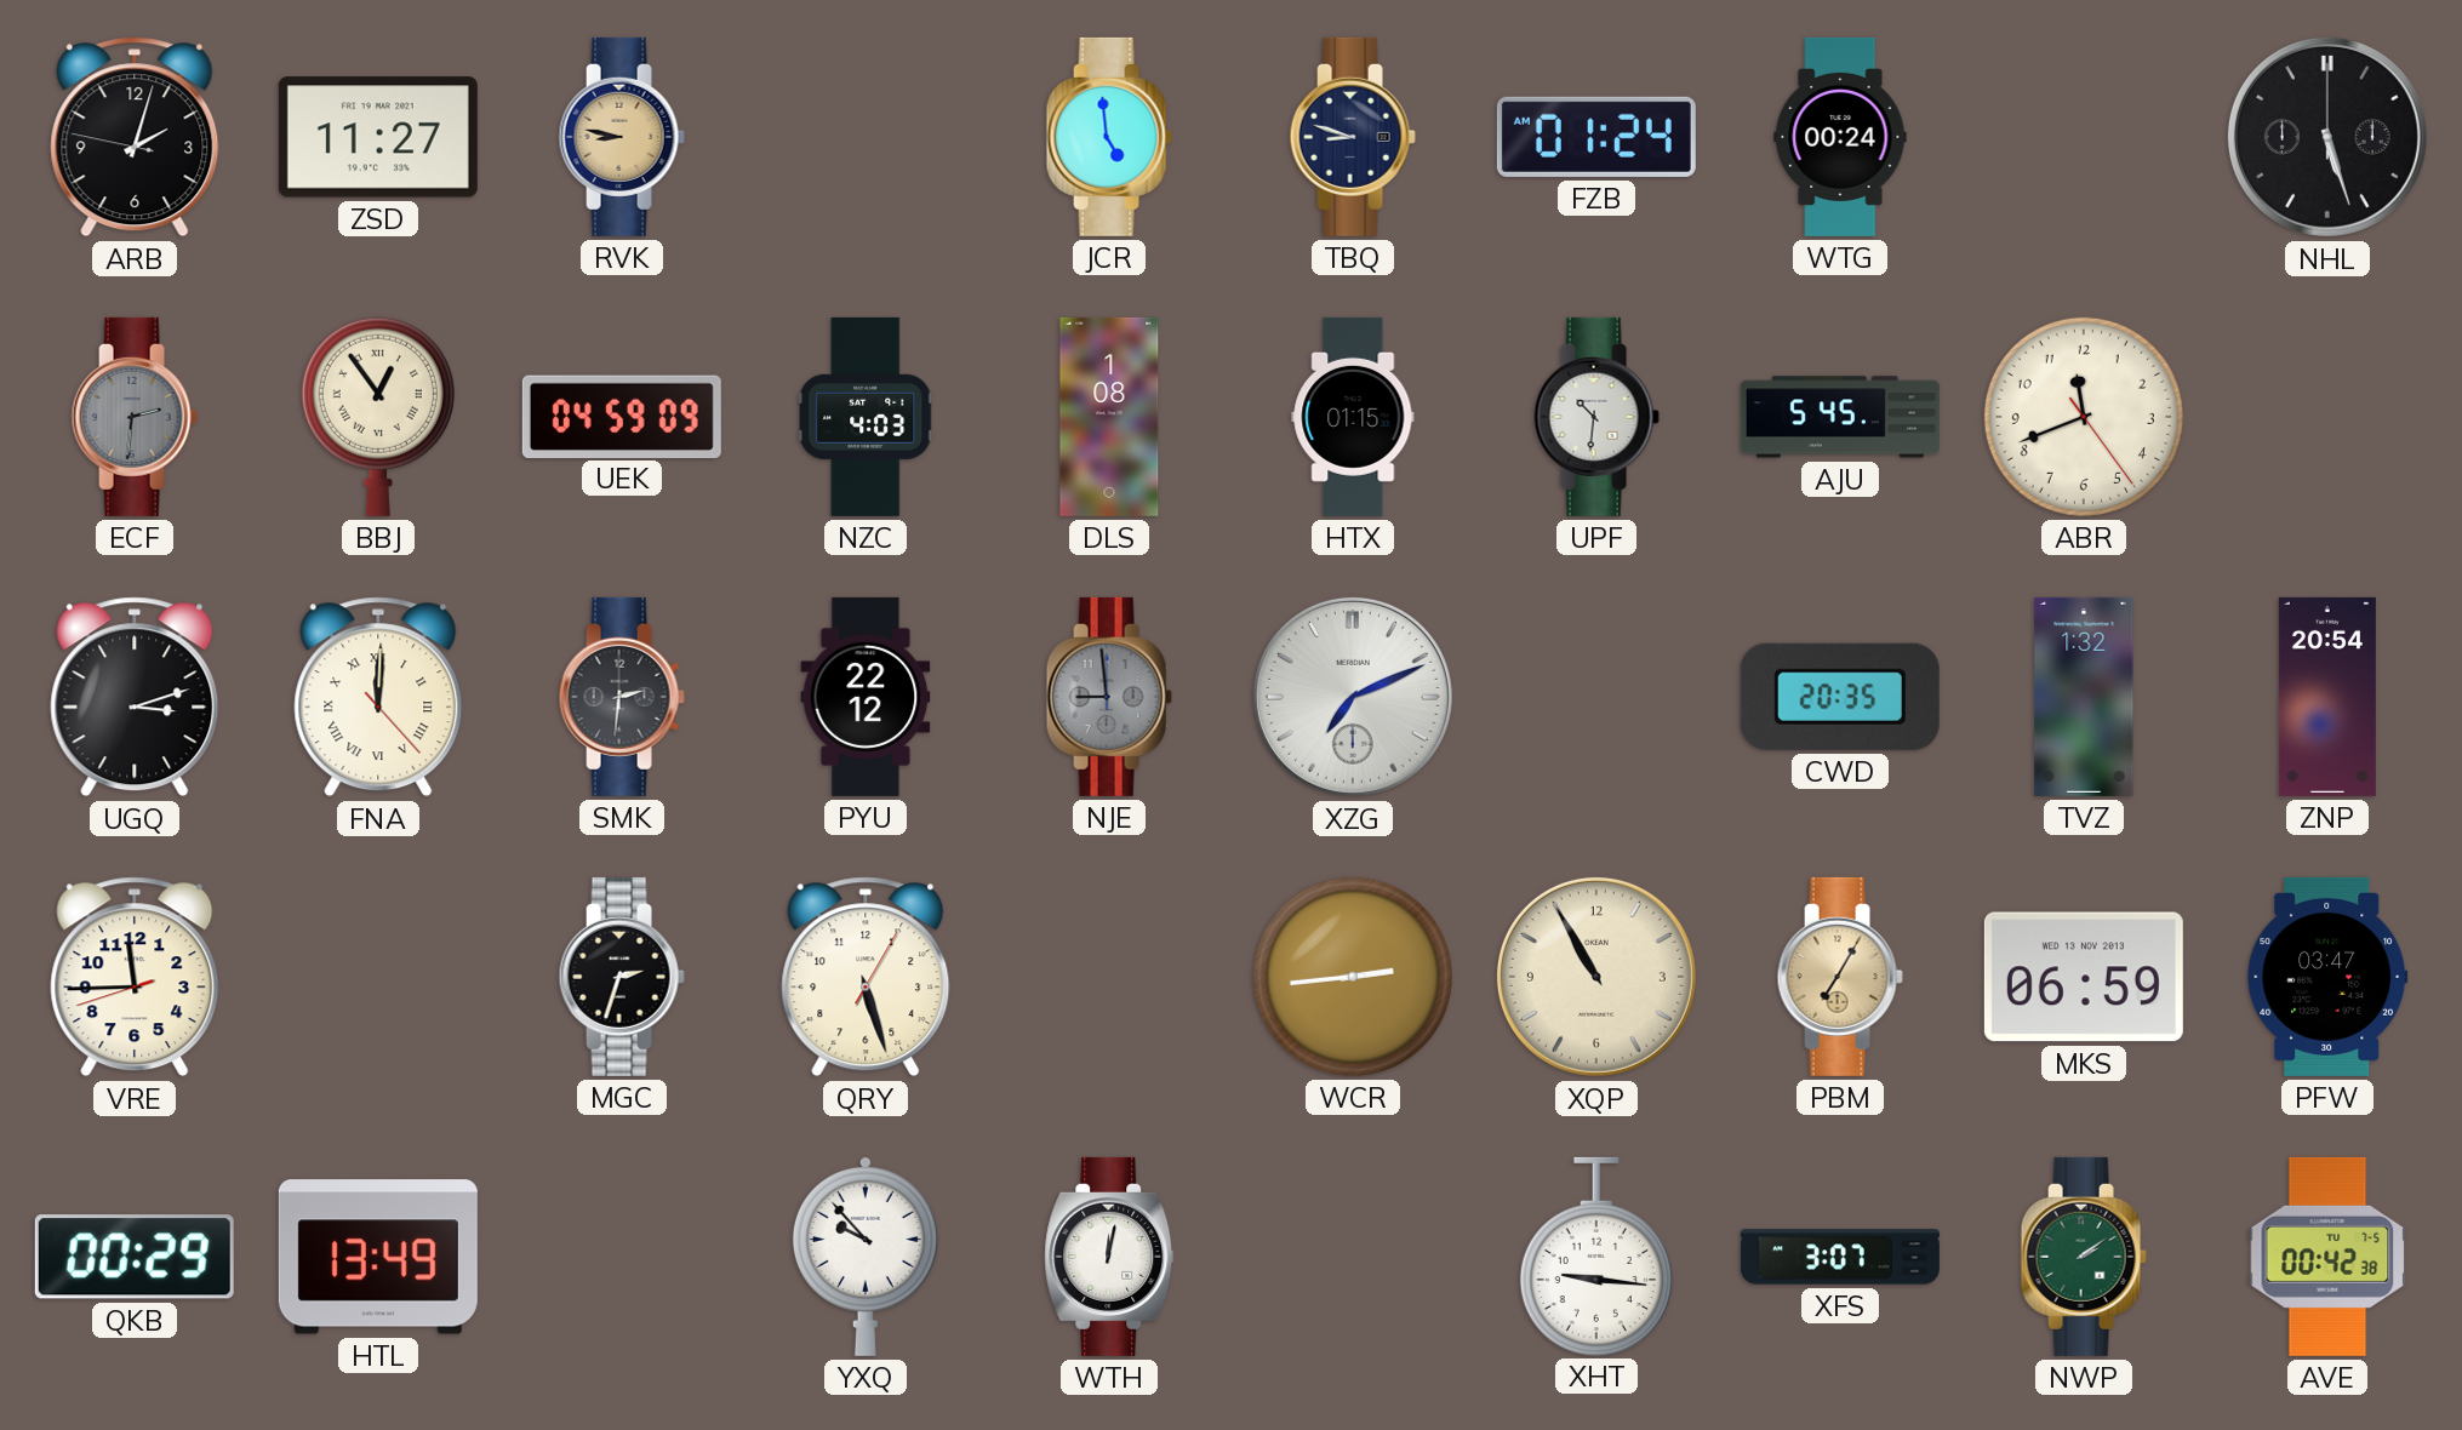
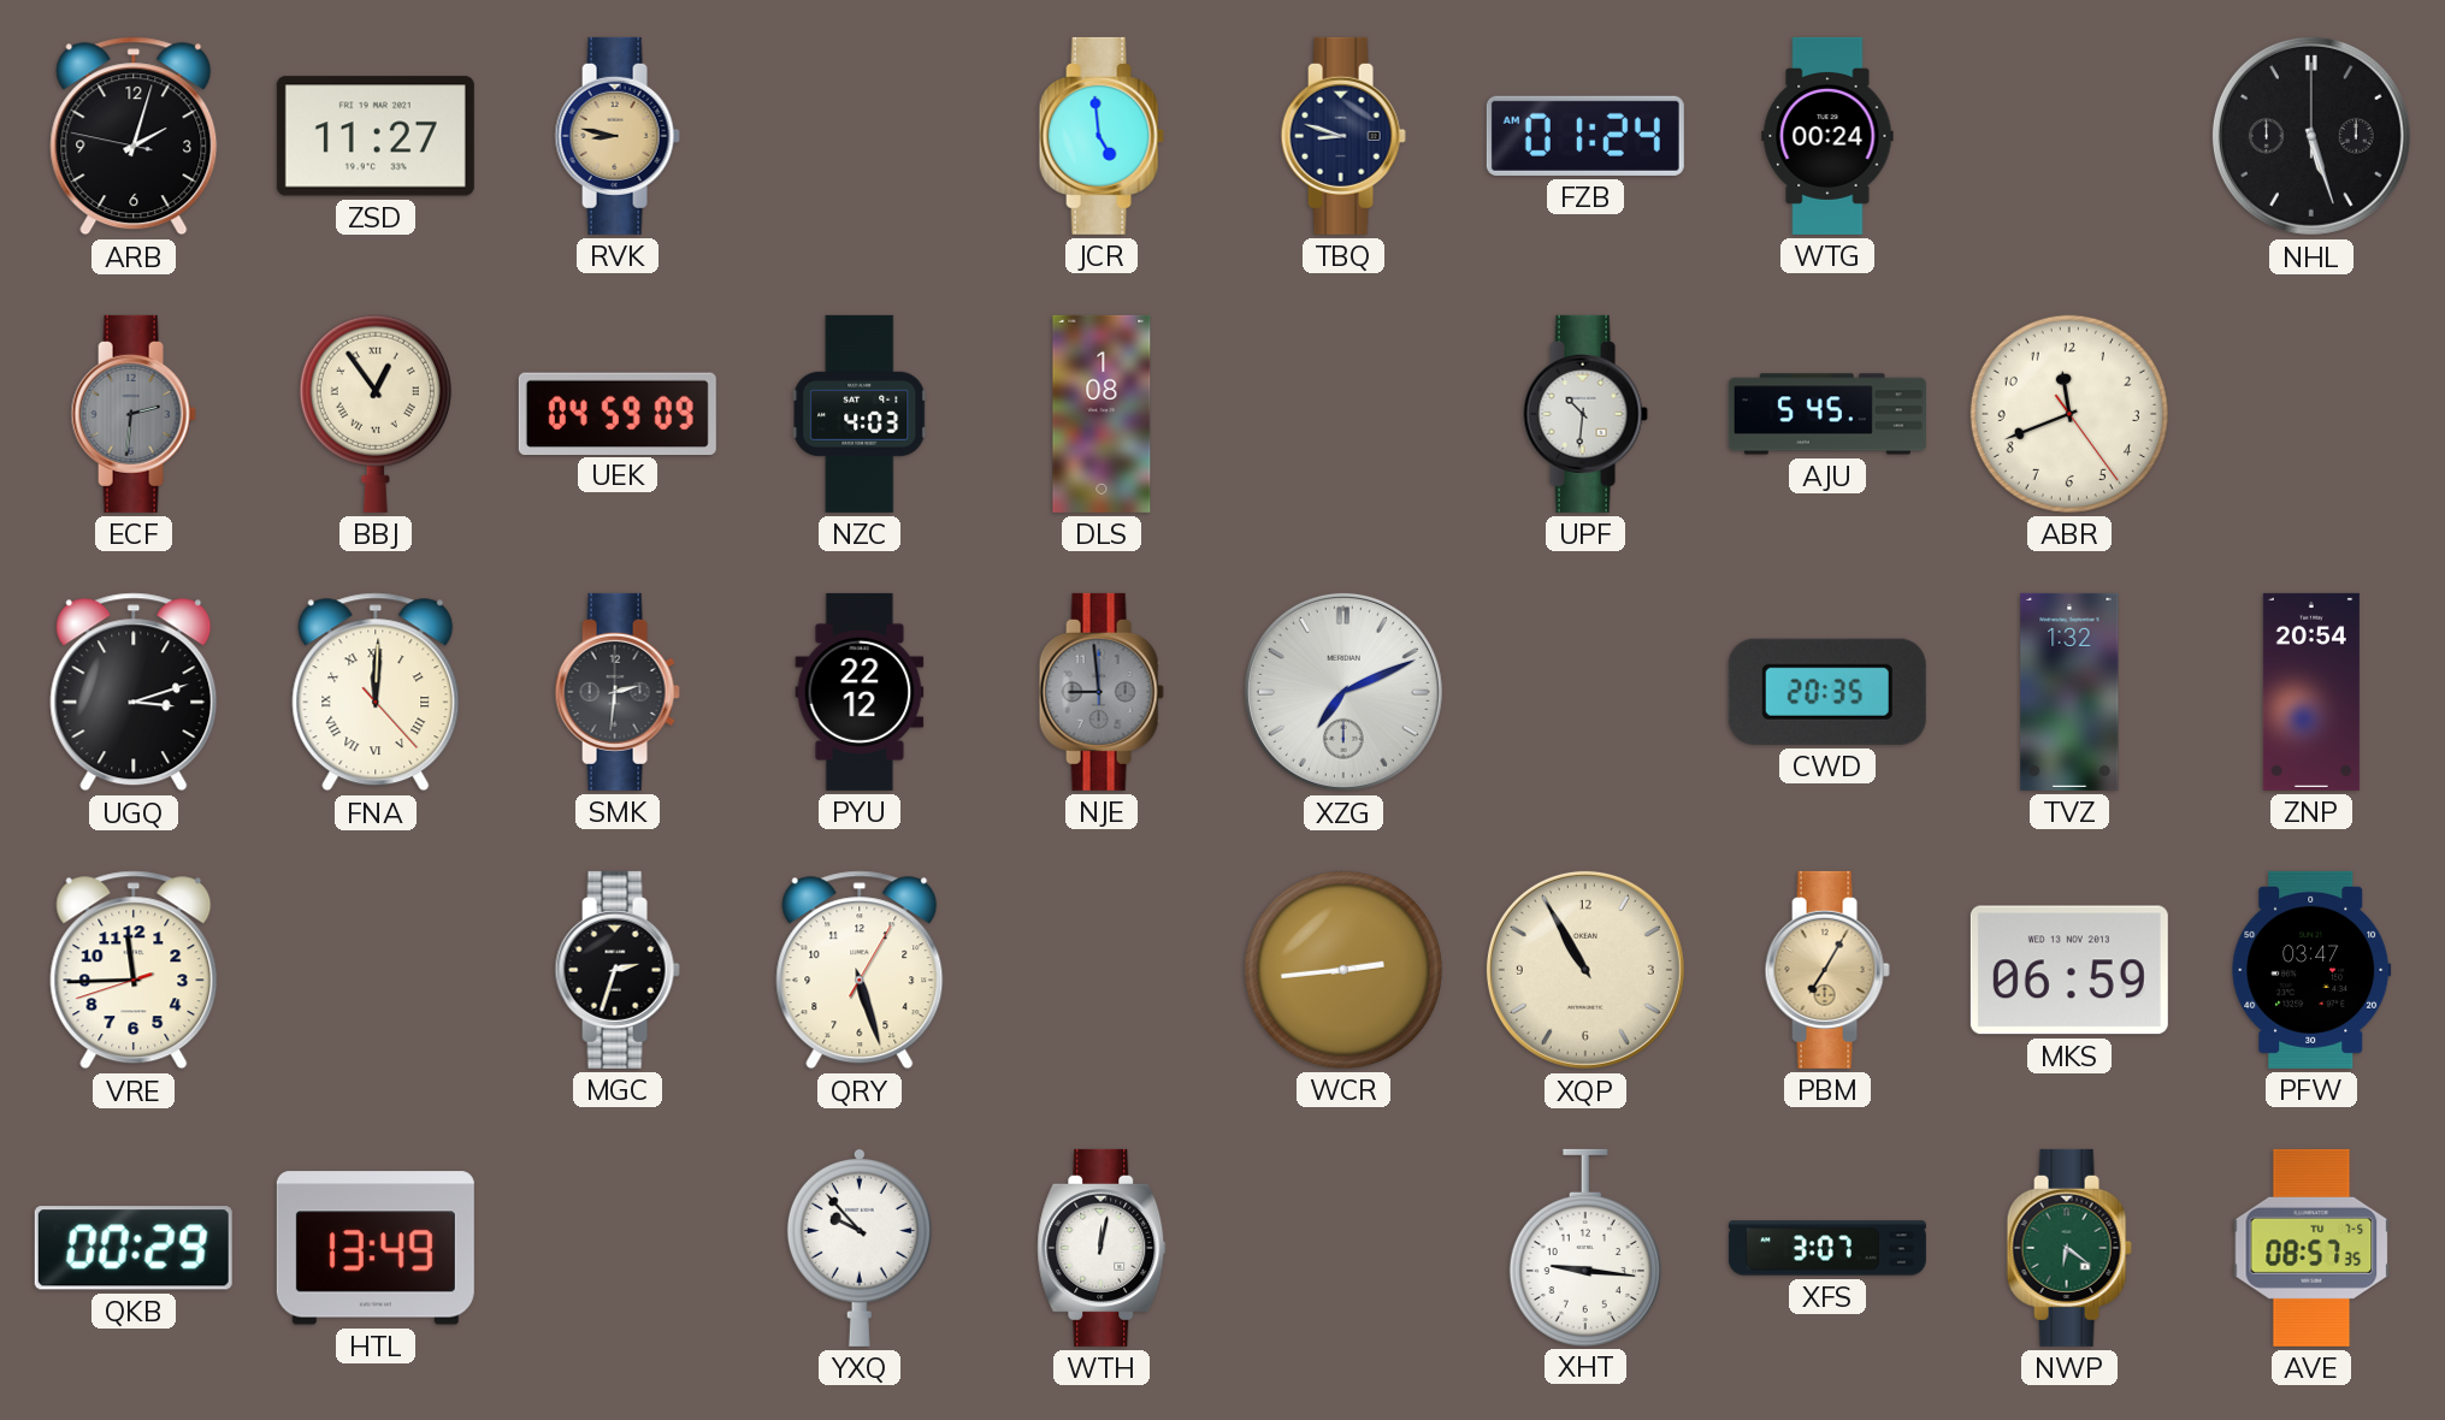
HTX: 01:15 -> none (1353, 417)
NWP: 2:09 -> 6:21 (2069, 1248)
AVE: 00:42 -> 08:57 (2311, 1248)
